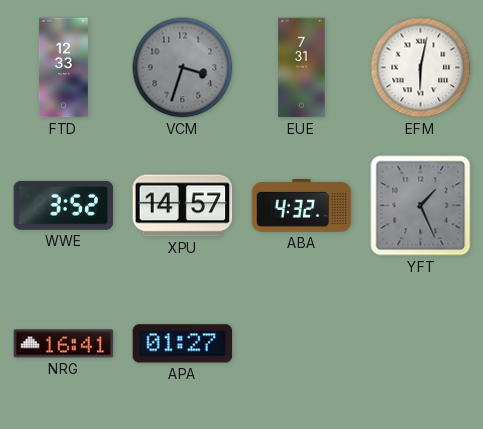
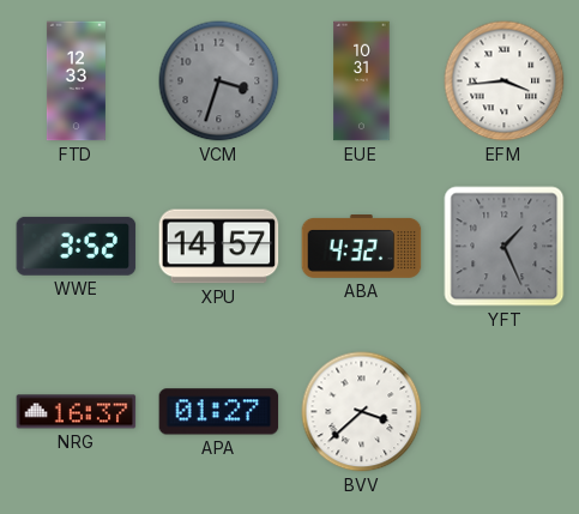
EUE: 7:31 -> 10:31 (362, 81)
EFM: 6:02 -> 3:44 (505, 81)
NRG: 16:41 -> 16:37 (77, 412)
BVV: none -> 3:38 (362, 412)
